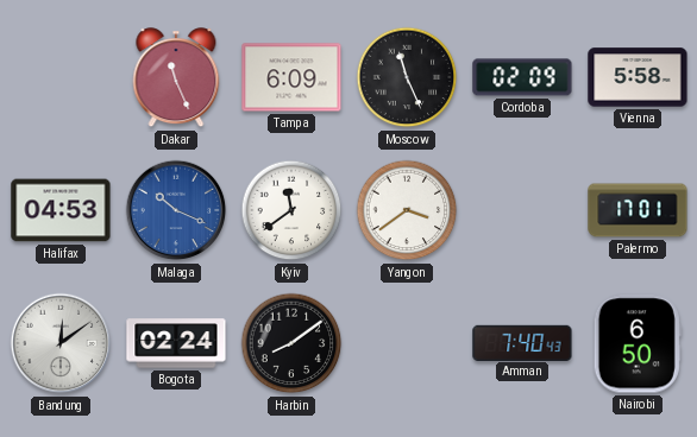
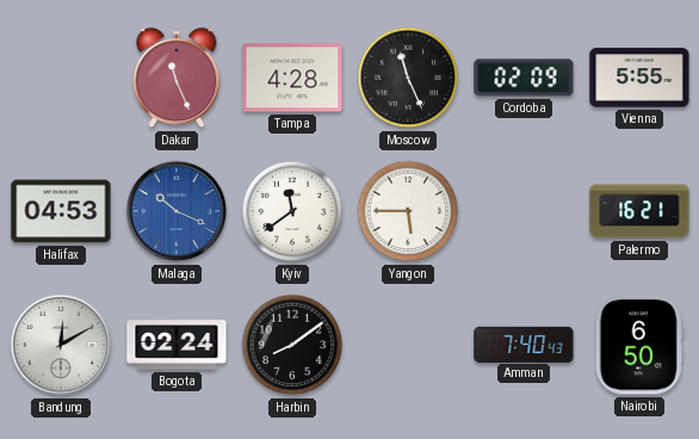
Tampa: 6:09 -> 4:28 (292, 78)
Vienna: 5:58 -> 5:55 (639, 78)
Yangon: 3:39 -> 5:45 (408, 211)
Palermo: 17:01 -> 16:21 (639, 211)
Bandung: 12:09 -> 12:10 (61, 345)
